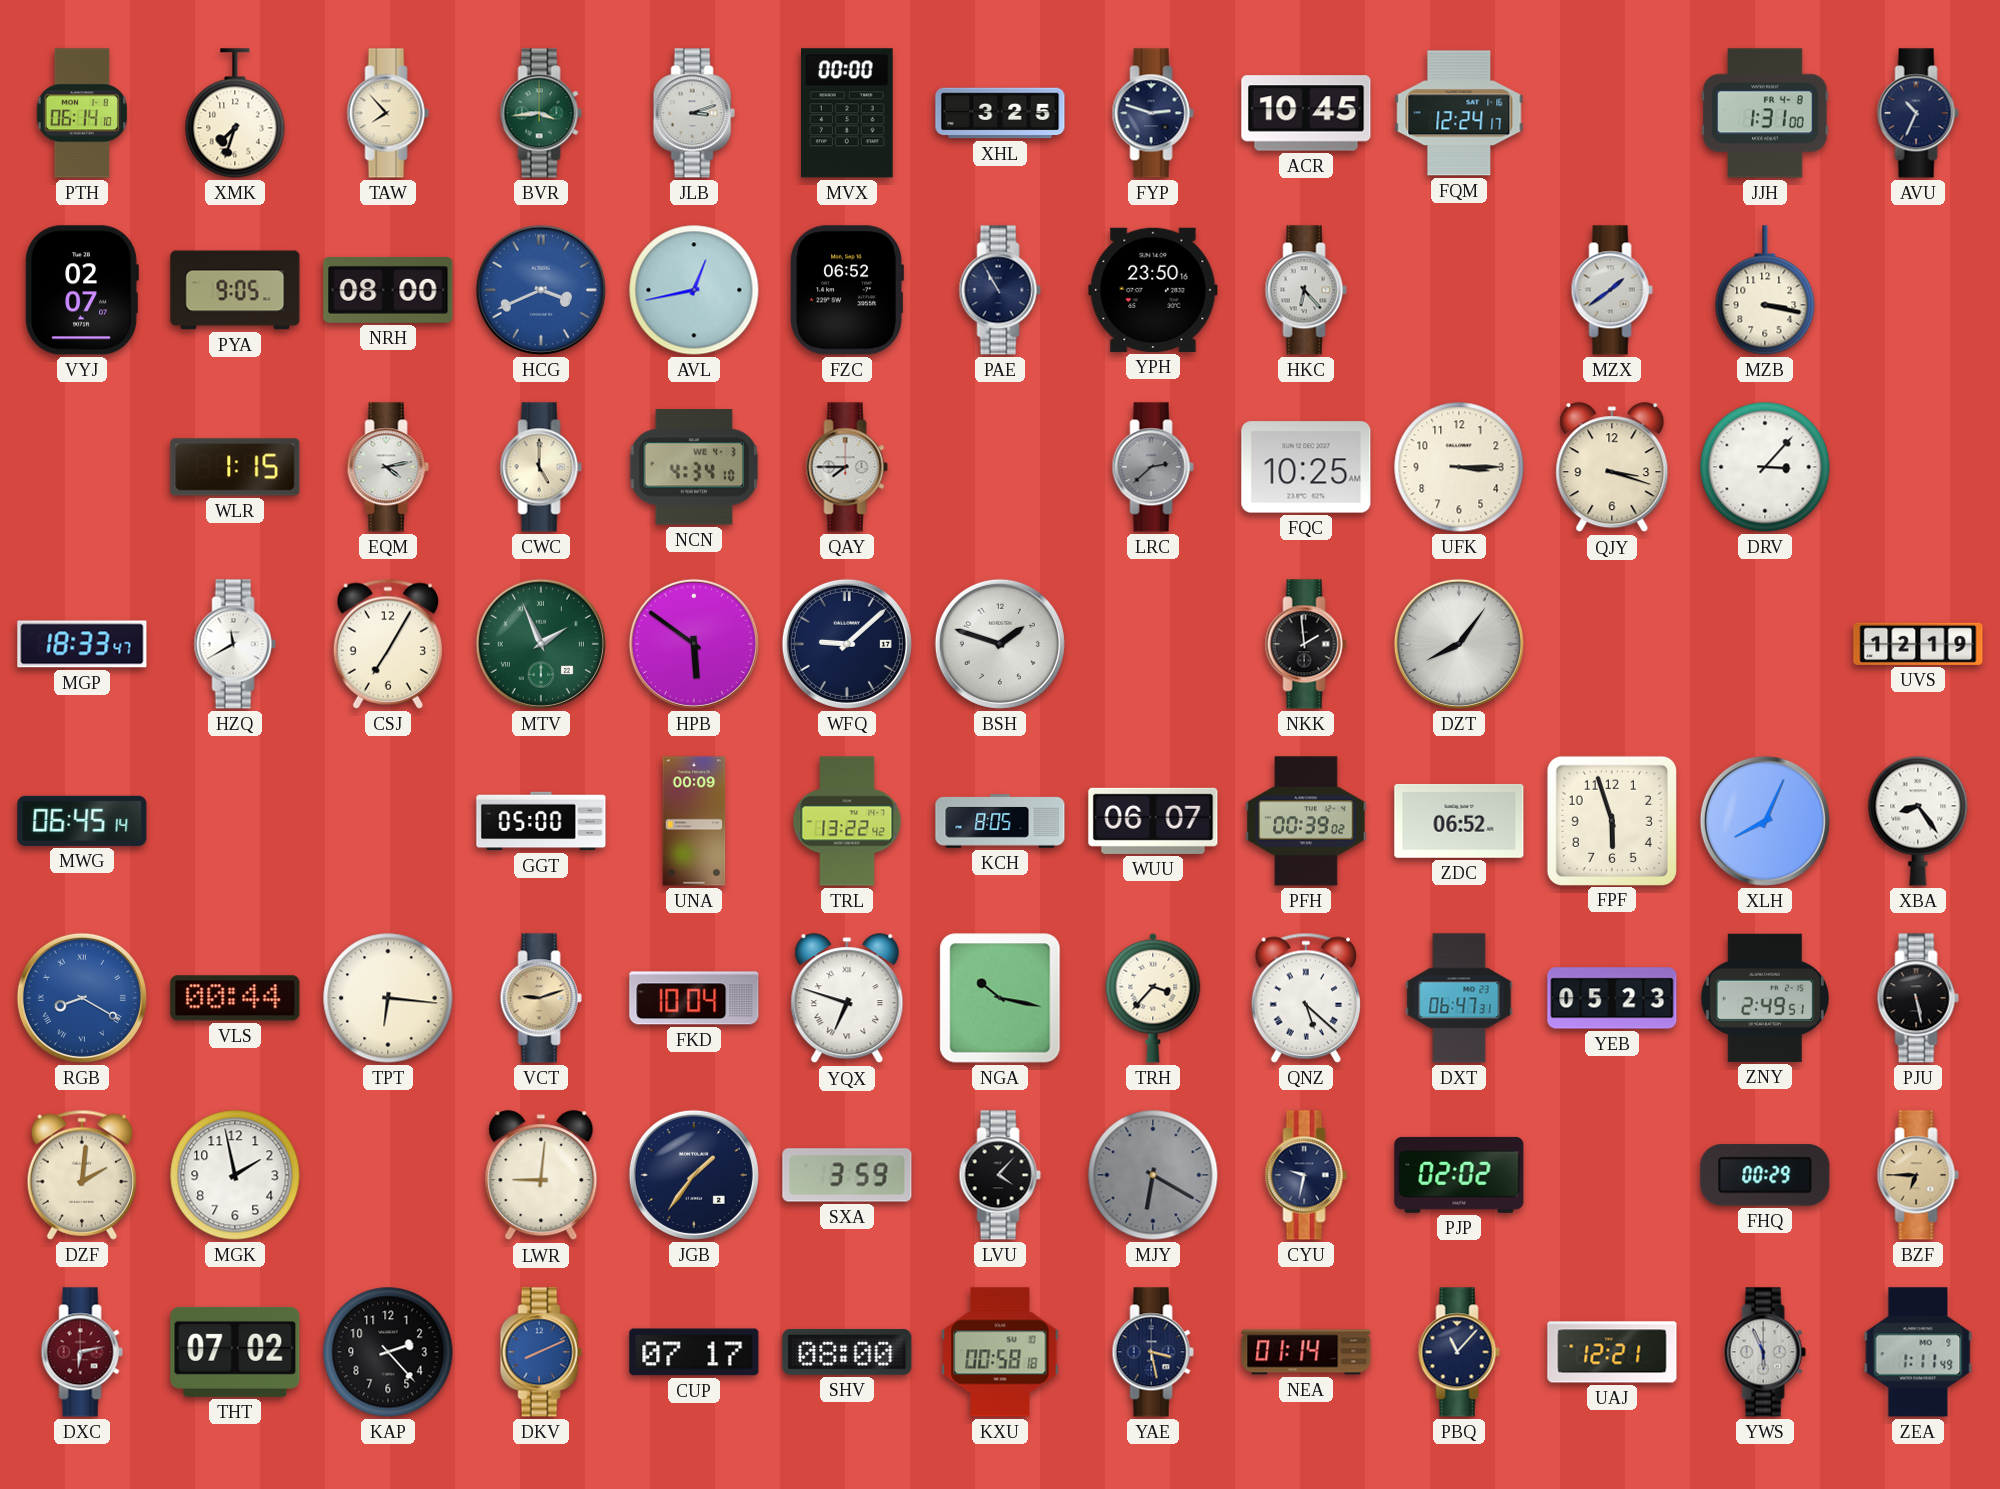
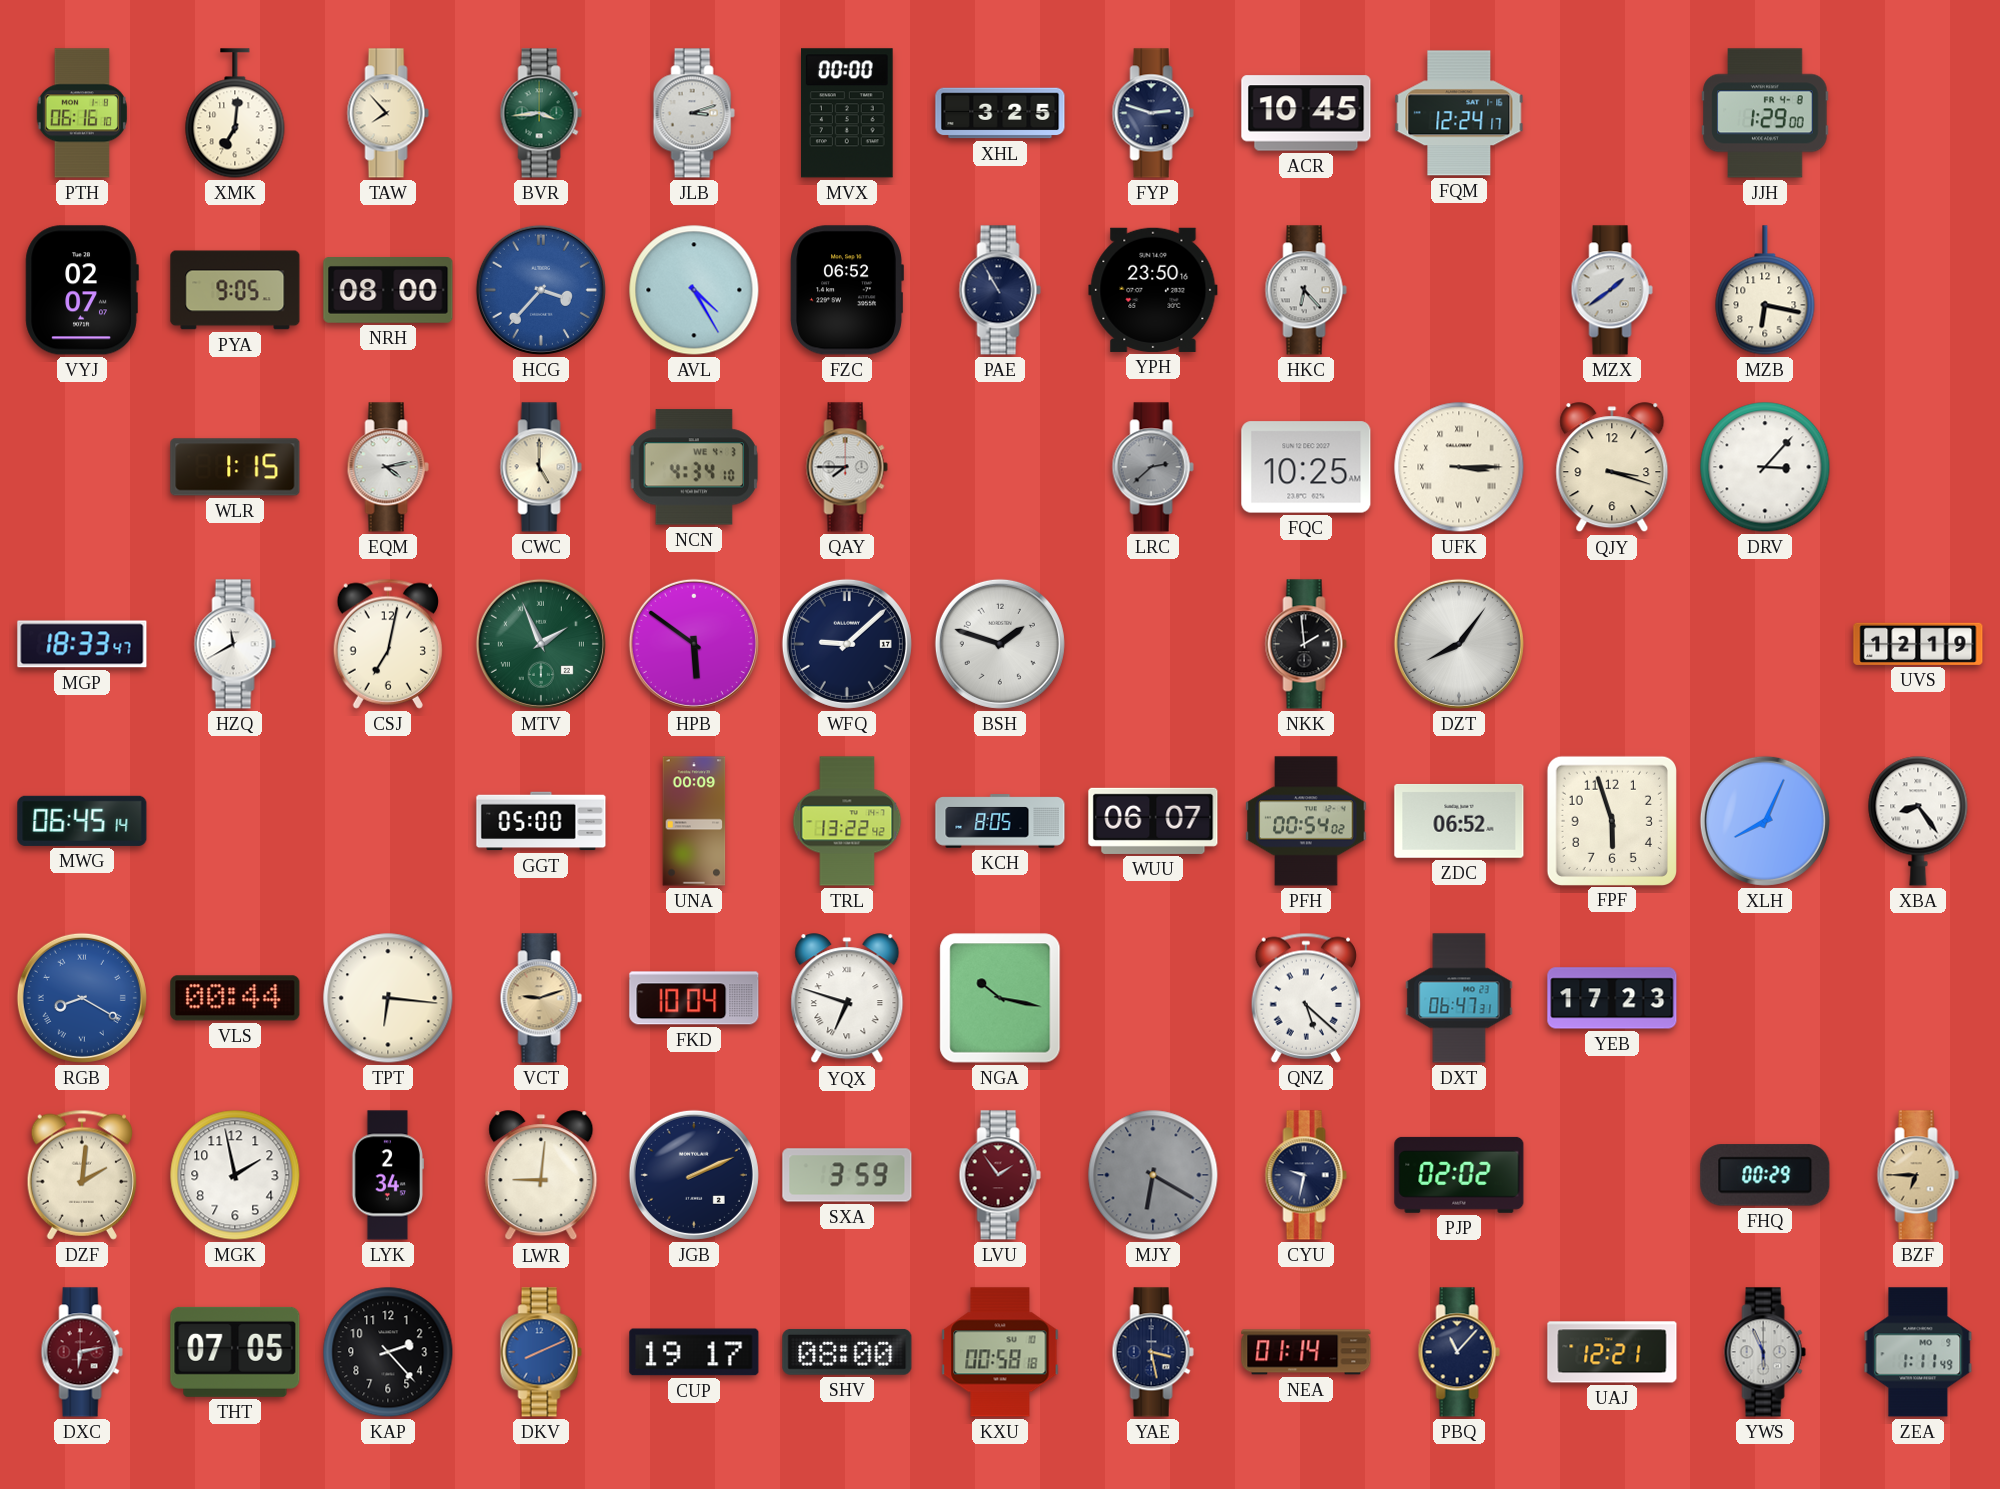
PTH: 06:14 -> 06:16 (82, 113)
XMK: 7:33 -> 7:01 (235, 113)
JJH: 1:31 -> 1:29 (1765, 113)
AVU: 10:34 -> none (1918, 113)
HCG: 3:41 -> 3:37 (541, 290)
AVL: 12:43 -> 4:25 (694, 290)
MZB: 3:17 -> 6:17 (1765, 290)
UFK numerals: Arabic -> Roman (1459, 467)
CSJ: 7:05 -> 7:02 (387, 644)
PFH: 00:39 -> 00:54 (1306, 821)
TRH: 3:37 -> none (1153, 998)
YEB: 05:23 -> 17:23 (1612, 998)
ZNY: 2:49 -> none (1765, 998)
PJU: 5:28 -> none (1918, 998)
LYK: none -> 2:34 (387, 1175)
JGB: 1:36 -> 2:11 (694, 1175)
LVU: 4:07 -> 1:54 (1000, 1175)
LVU dial: black -> burgundy (1000, 1175)
THT: 07:02 -> 07:05 (235, 1352)
CUP: 07:17 -> 19:17 (694, 1352)
